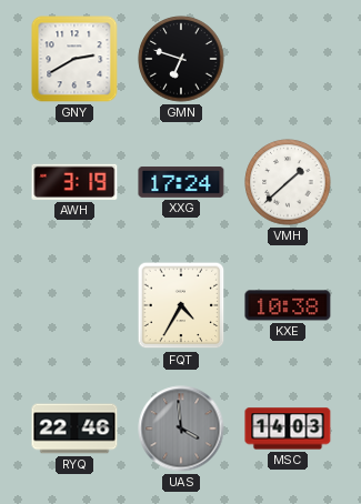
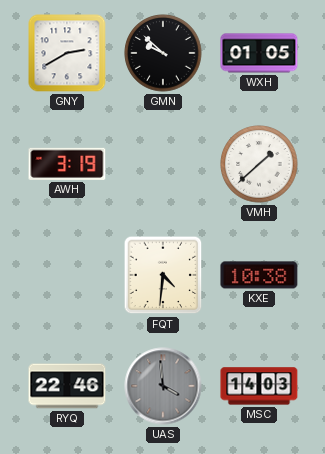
GMN: 6:48 -> 9:52 (163, 53)
WXH: none -> 01:05 (259, 53)
XXG: 17:24 -> none (181, 183)
FQT: 4:35 -> 4:31 (163, 275)
